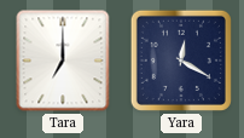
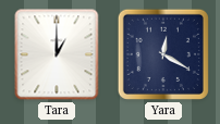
Tara: 7:00 -> 1:00 (57, 54)
